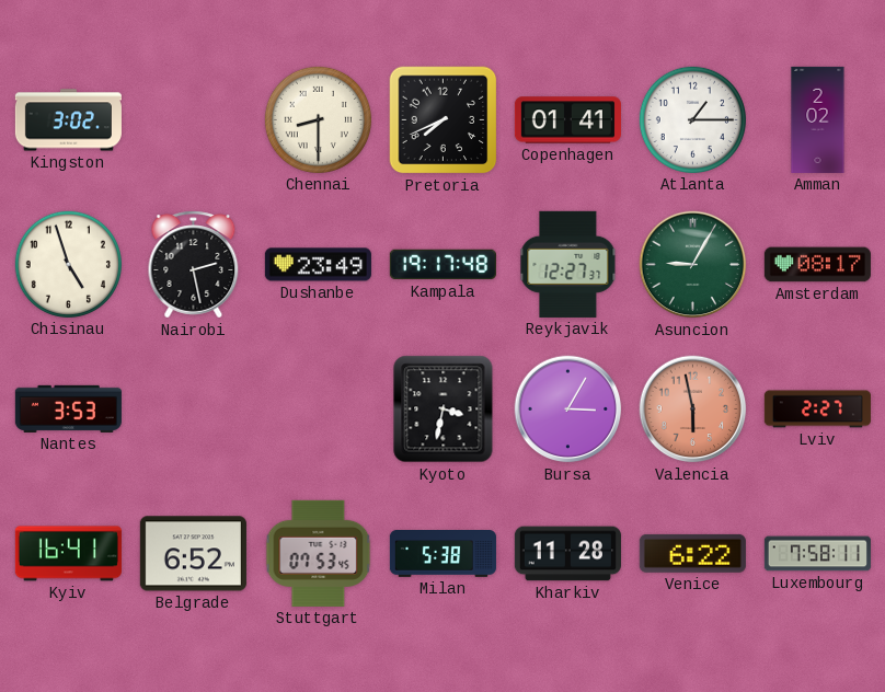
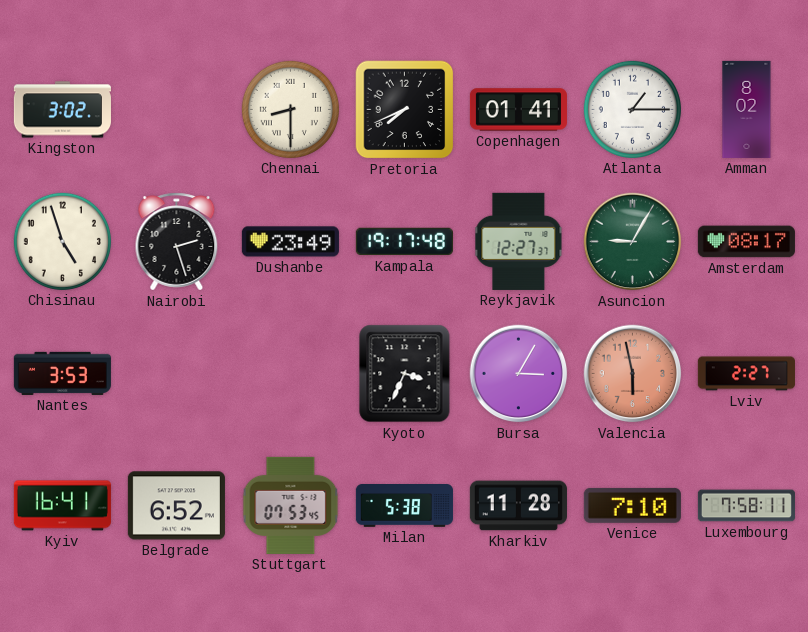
Amman: 2:02 -> 8:02 (747, 109)
Nairobi: 2:28 -> 2:27 (177, 242)
Kyoto: 3:32 -> 3:34 (405, 374)
Venice: 6:22 -> 7:10 (632, 505)
